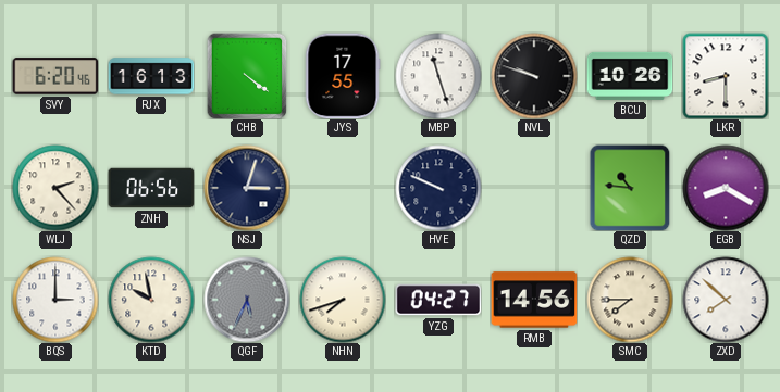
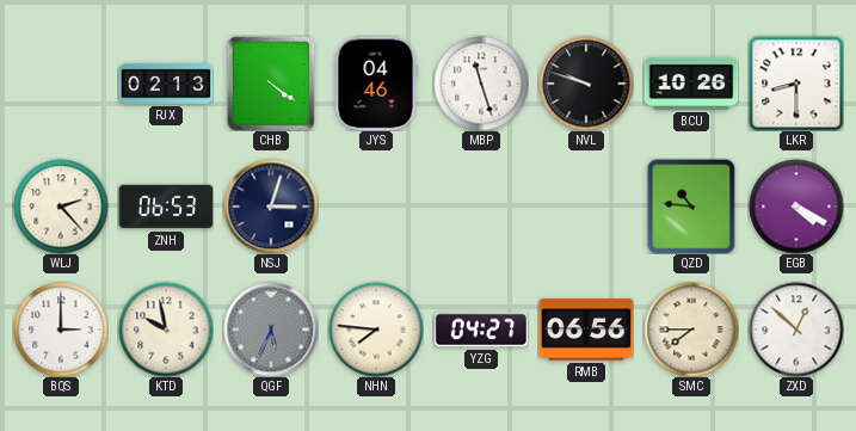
SVY: 6:20 -> none (55, 76)
RJX: 16:13 -> 02:13 (166, 84)
JYS: 17:55 -> 04:46 (376, 84)
ZNH: 06:56 -> 06:53 (166, 207)
HVE: 9:49 -> none (438, 188)
EGB: 8:20 -> 4:20 (796, 207)
NHN: 7:42 -> 7:46 (376, 330)
RMB: 14:56 -> 06:56 (586, 330)
ZXD: 7:52 -> 12:52 (796, 330)
